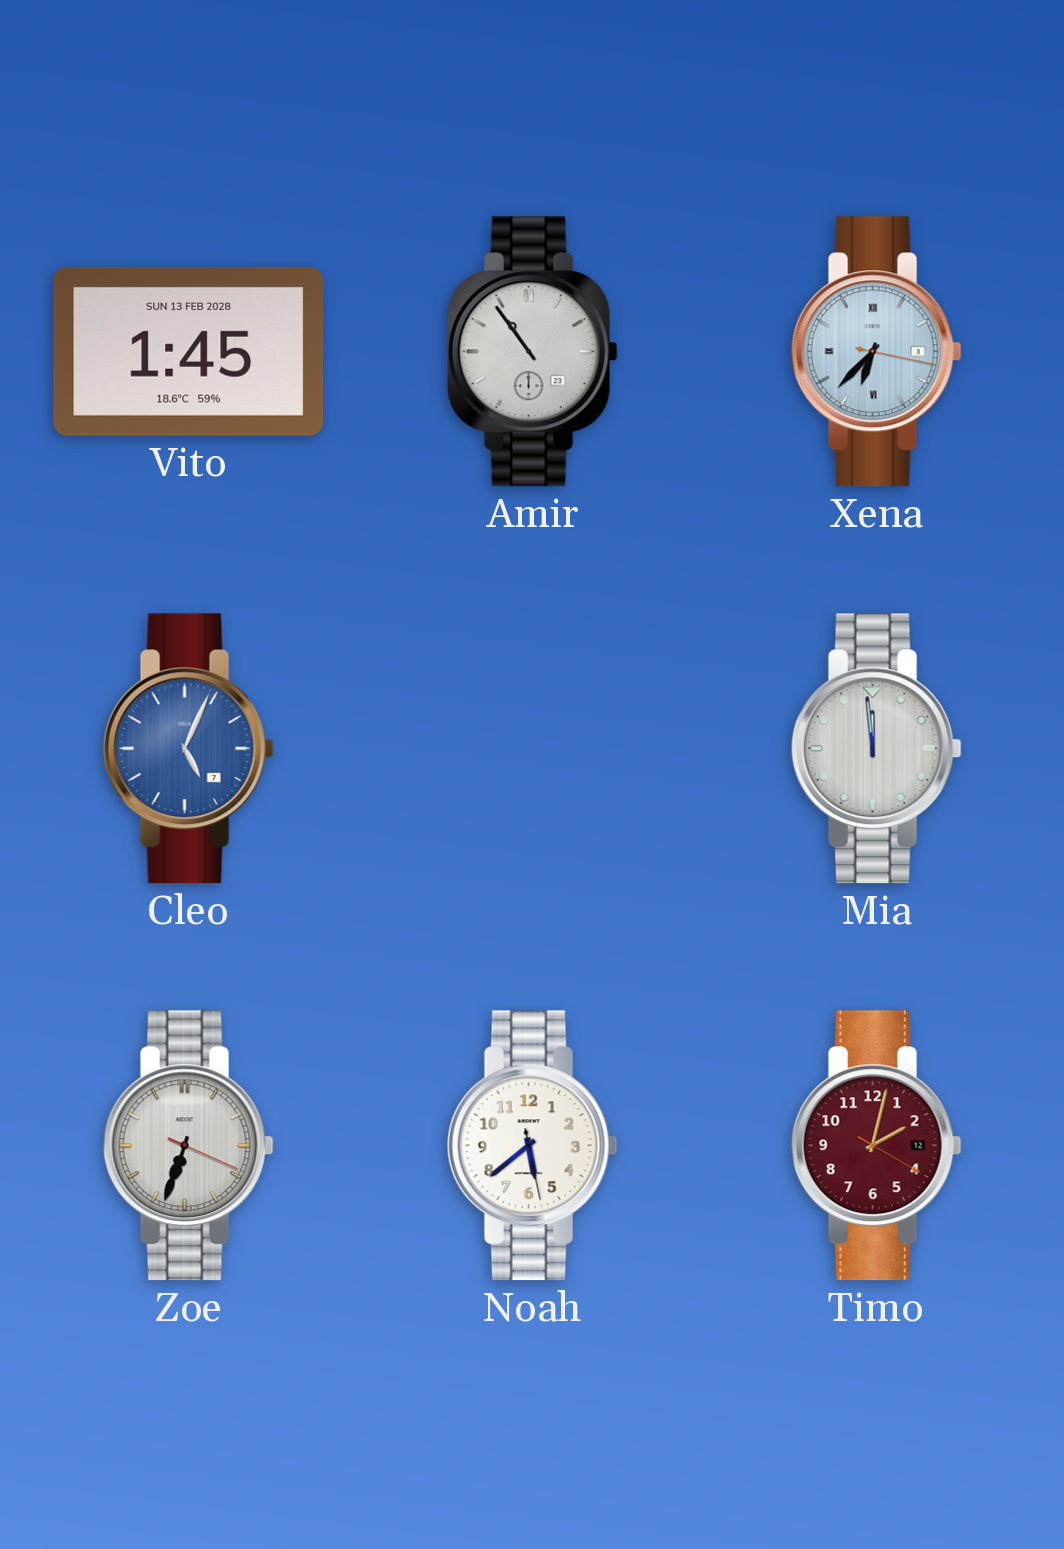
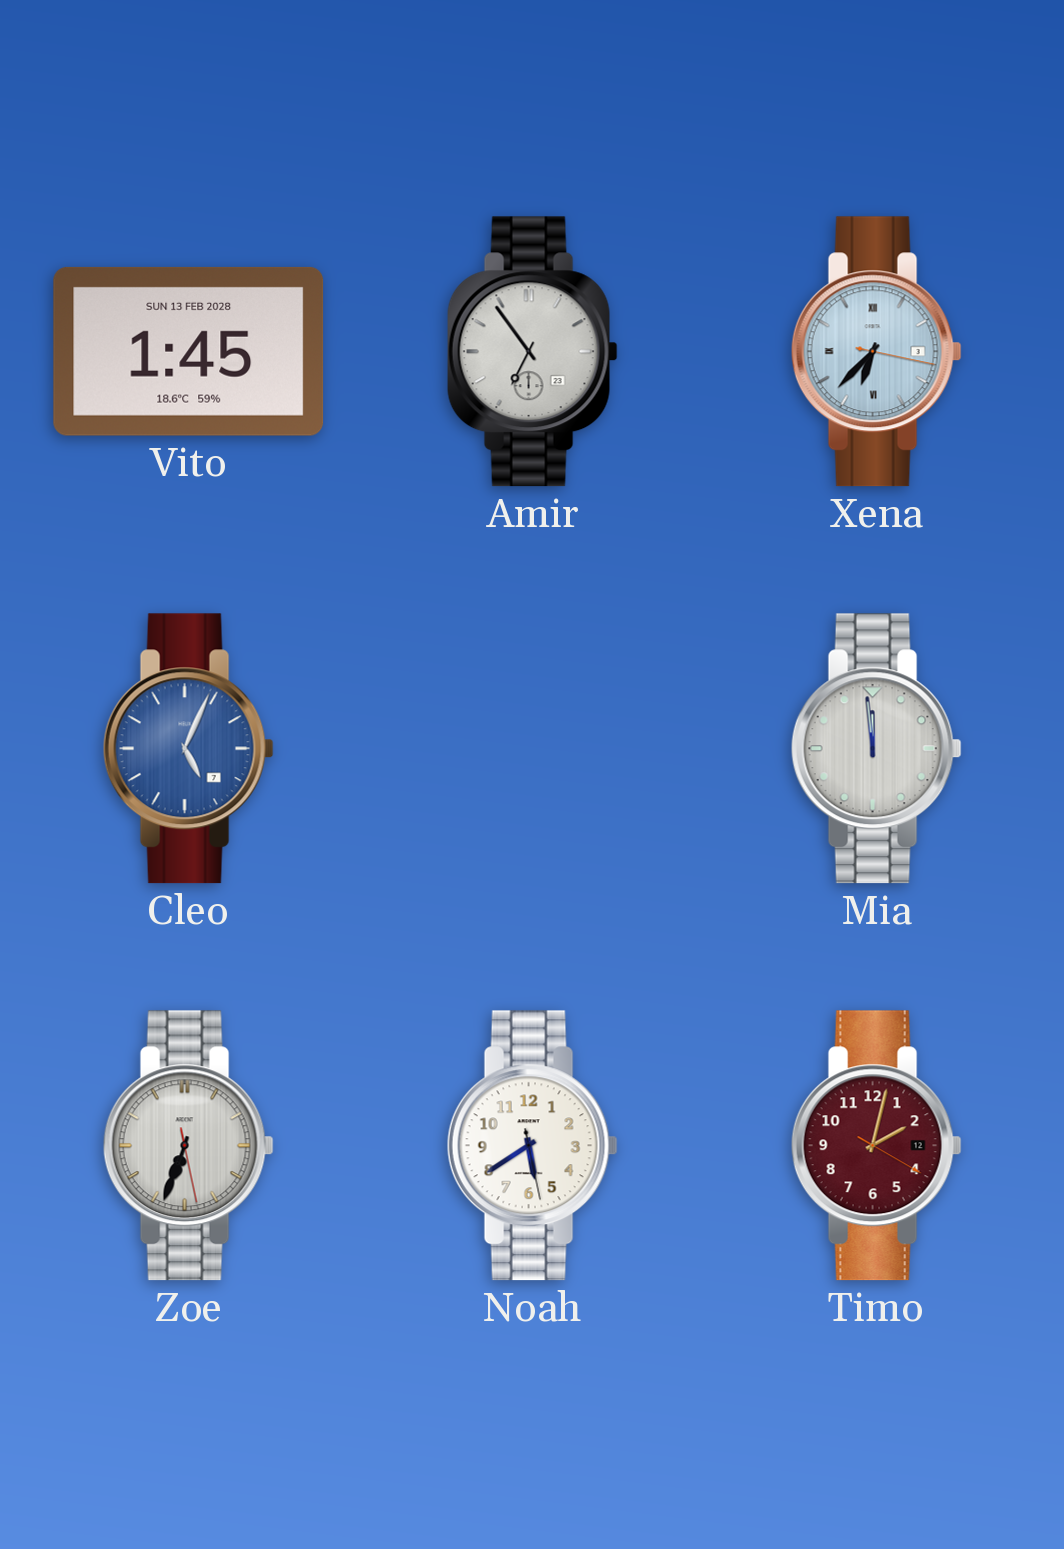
Amir: 10:54 -> 6:54 (532, 352)
Zoe: 6:33:19 -> 6:33:28 (188, 1146)
Noah: 5:38 -> 5:39 (532, 1146)
